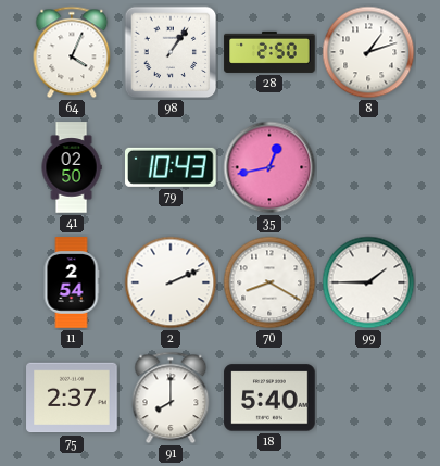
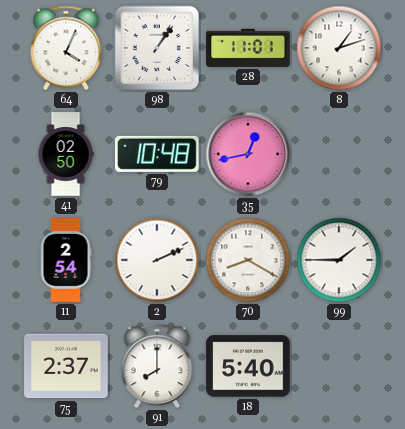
28: 2:50 -> 11:01 (248, 48)
79: 10:43 -> 10:48 (158, 154)
